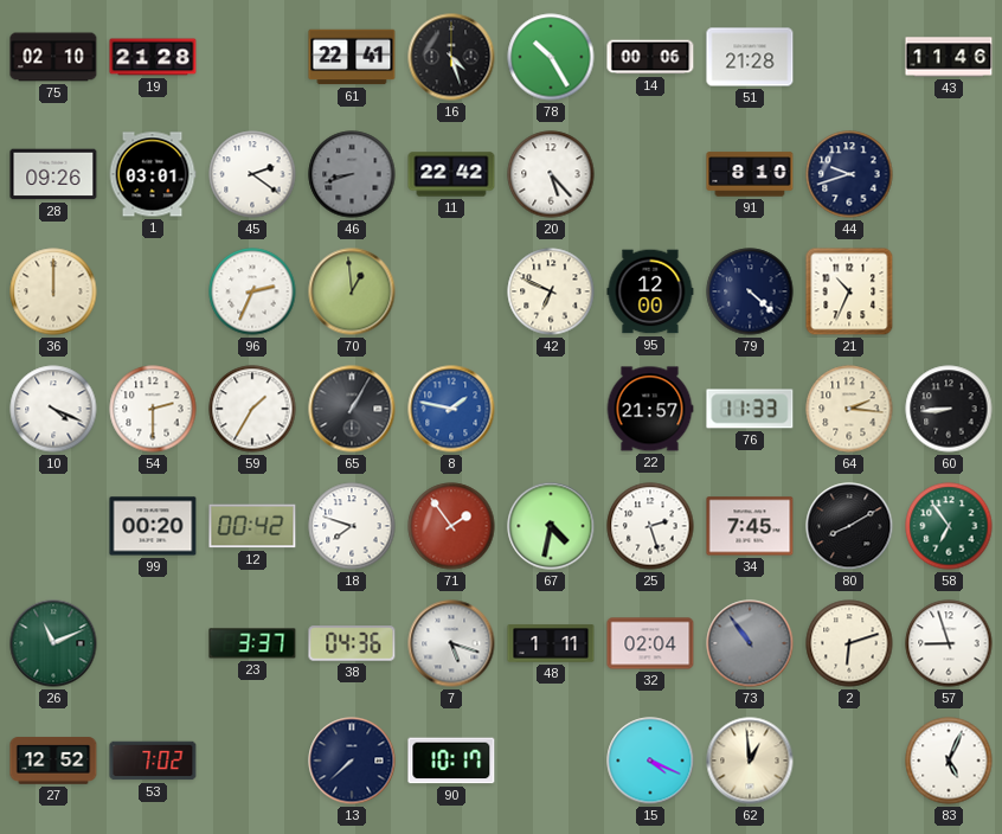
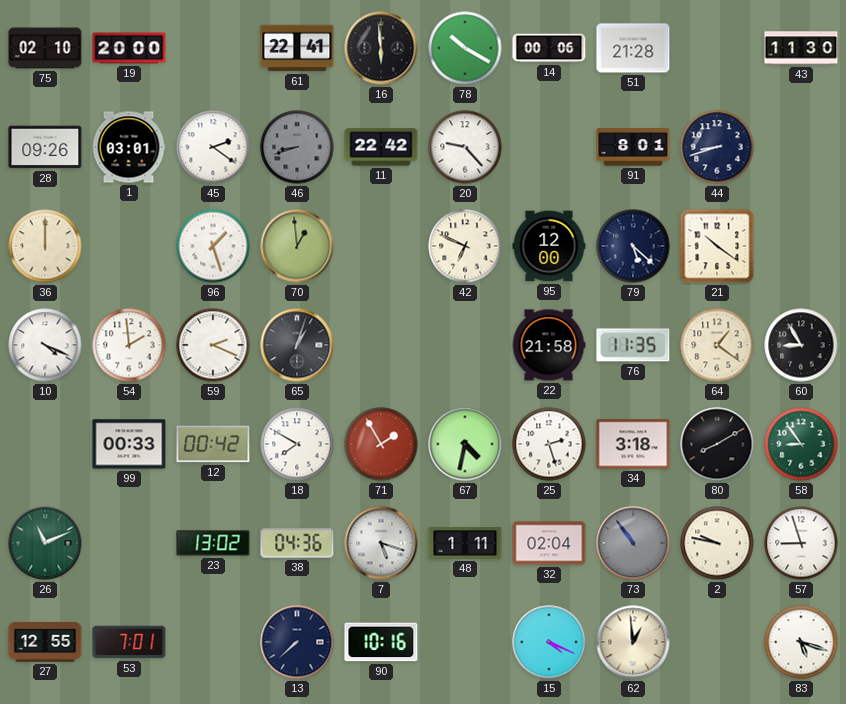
19: 21:28 -> 20:00 (129, 48)
16: 4:27 -> 5:59 (381, 48)
78: 10:25 -> 10:20 (465, 48)
43: 11:46 -> 11:30 (801, 48)
20: 5:23 -> 9:23 (465, 147)
91: 8:10 -> 8:01 (633, 147)
44: 9:42 -> 8:42 (717, 147)
96: 2:34 -> 1:27 (213, 246)
79: 4:22 -> 5:22 (633, 246)
21: 10:34 -> 10:21 (717, 246)
54: 2:30 -> 1:59 (129, 345)
59: 1:35 -> 2:19 (213, 345)
65: 1:05 -> 1:03 (297, 345)
8: 1:47 -> none (451, 409)
22: 21:57 -> 21:58 (549, 345)
76: 11:33 -> 11:35 (633, 345)
64: 2:16 -> 1:21 (717, 345)
60: 8:44 -> 8:55 (801, 345)
99: 00:20 -> 00:33 (129, 444)
18: 7:48 -> 7:50 (297, 444)
71: 1:54 -> 1:55 (381, 444)
34: 7:45 -> 3:18 (633, 444)
58: 6:54 -> 8:54 (801, 444)
23: 3:37 -> 13:02 (213, 543)
2: 6:12 -> 9:47 (717, 543)
27: 12:52 -> 12:55 (45, 642)
53: 7:02 -> 7:01 (129, 642)
90: 10:17 -> 10:16 (381, 642)
83: 5:04 -> 5:18 (801, 642)
